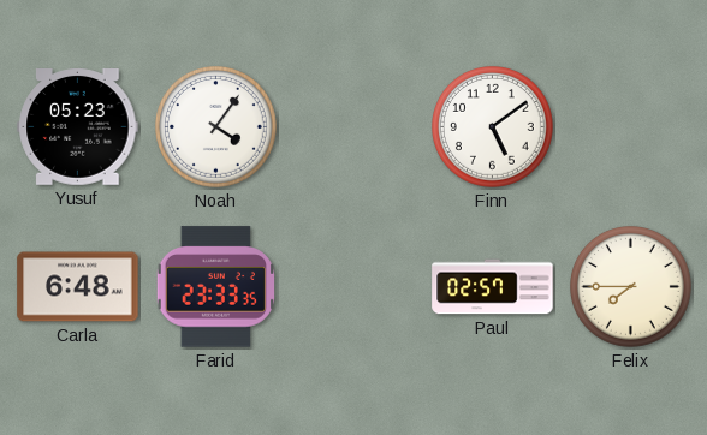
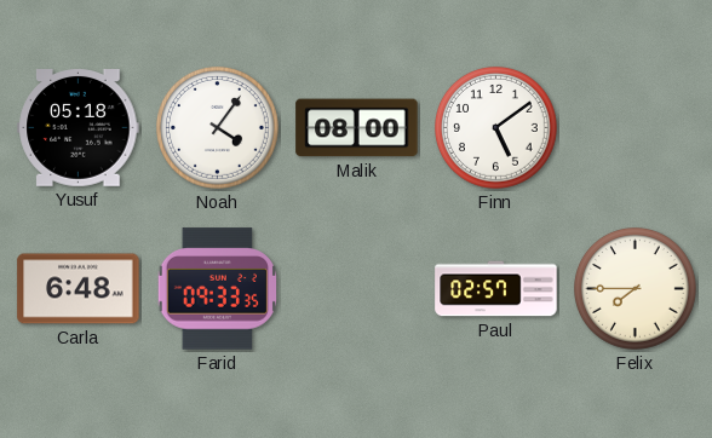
Yusuf: 05:23 -> 05:18 (79, 128)
Malik: none -> 08:00 (357, 128)
Farid: 23:33 -> 09:33 (218, 289)
